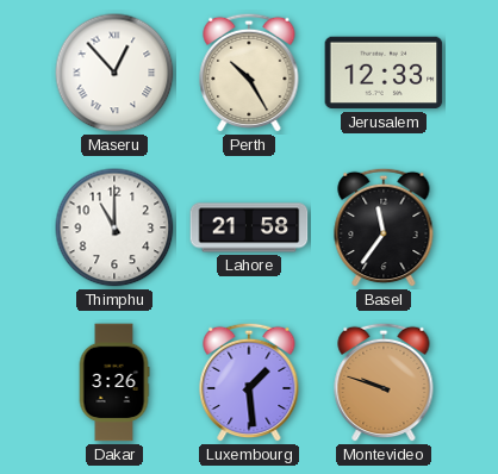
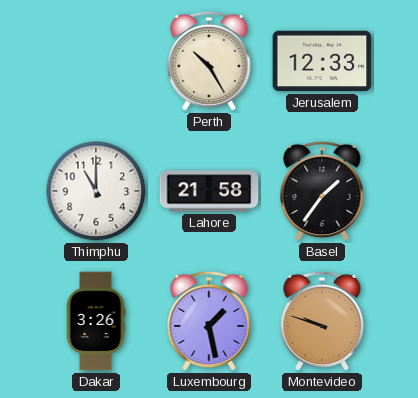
Maseru: 12:53 -> none (114, 73)
Basel: 11:36 -> 1:36 (322, 191)
Luxembourg: 1:29 -> 1:28 (209, 321)
